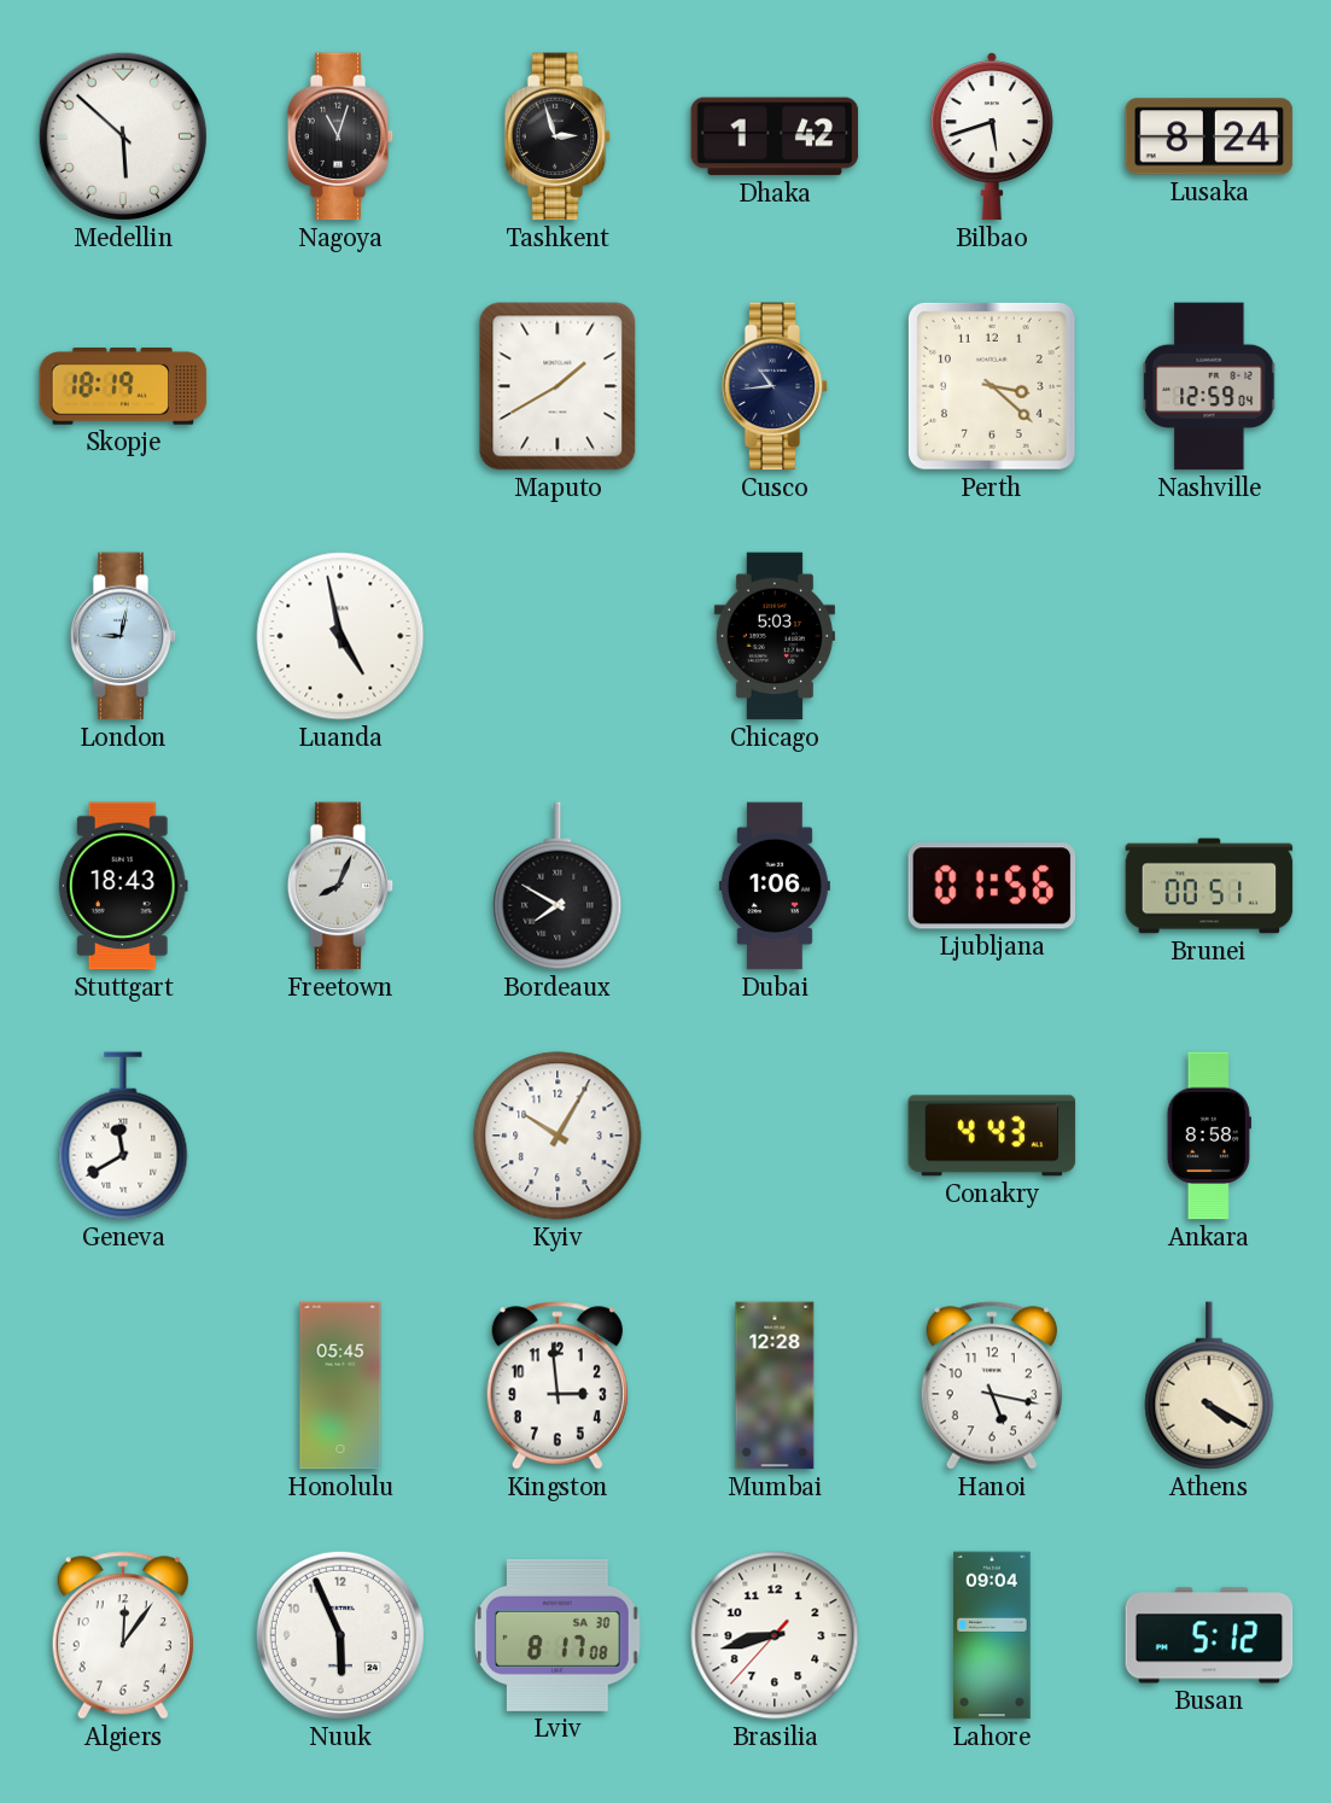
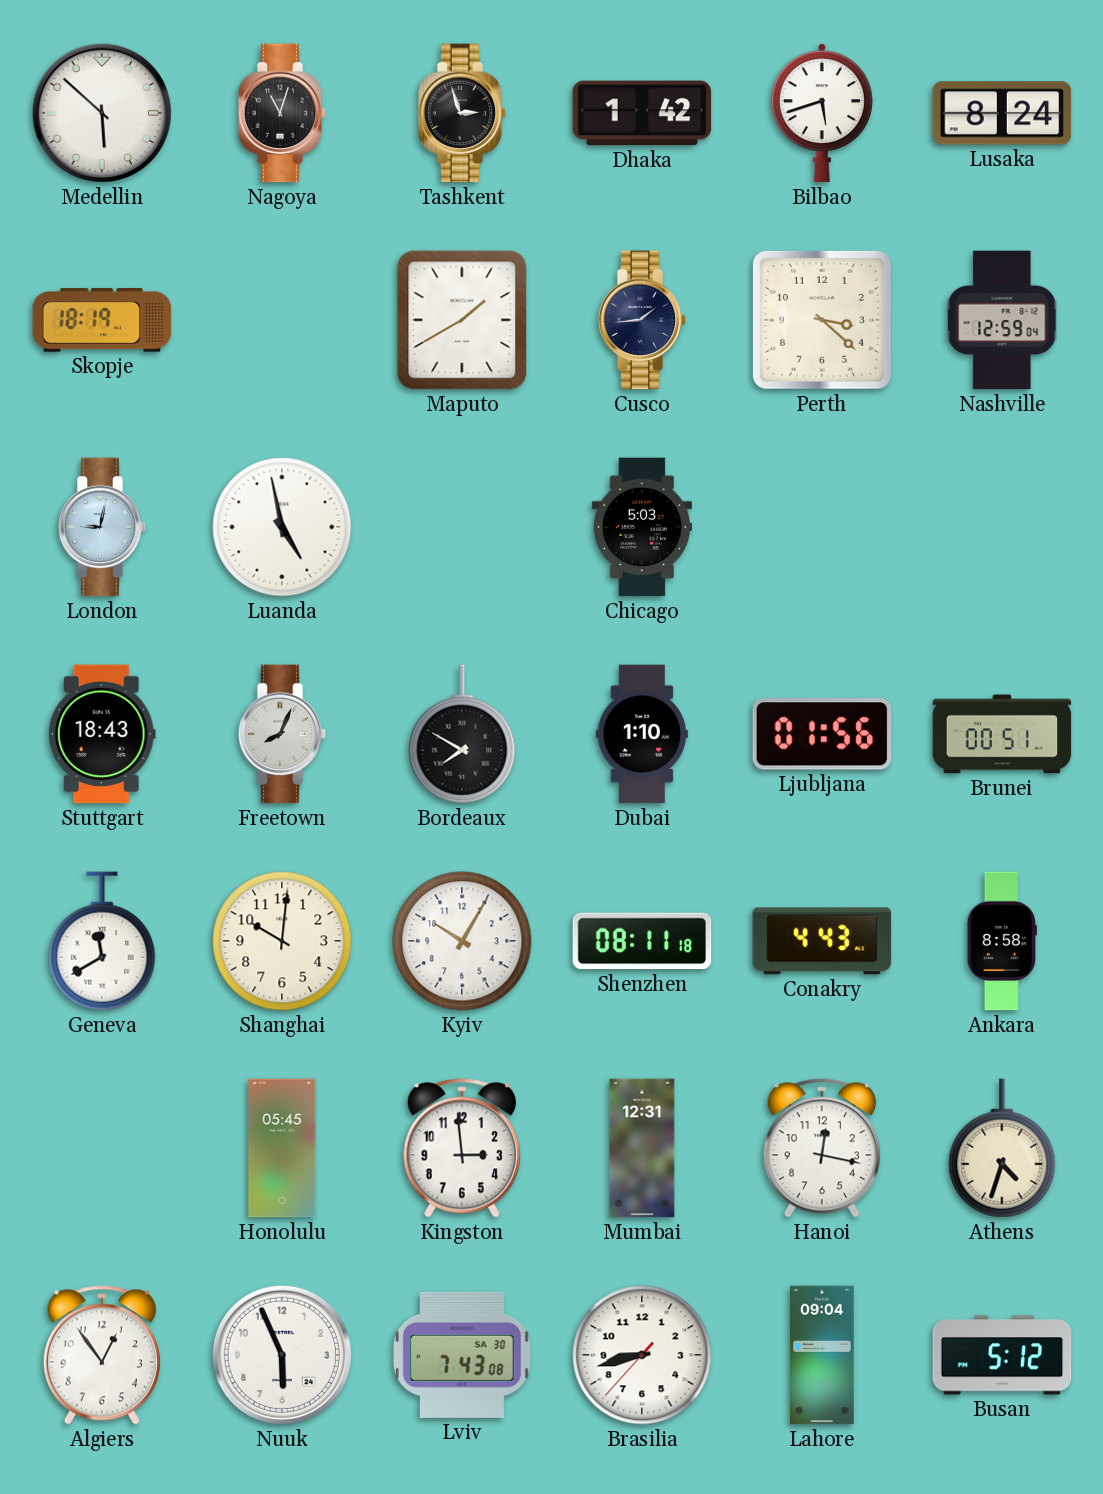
Cusco: 10:44 -> 1:44 (642, 320)
Dubai: 1:06 -> 1:10 (642, 734)
Shanghai: none -> 10:01 (282, 941)
Shenzhen: none -> 08:11 (642, 941)
Mumbai: 12:28 -> 12:31 (642, 1148)
Hanoi: 5:17 -> 12:17 (822, 1148)
Athens: 4:20 -> 4:33 (1002, 1148)
Algiers: 12:06 -> 12:54 (102, 1355)
Lviv: 8:17 -> 7:43 (462, 1355)
